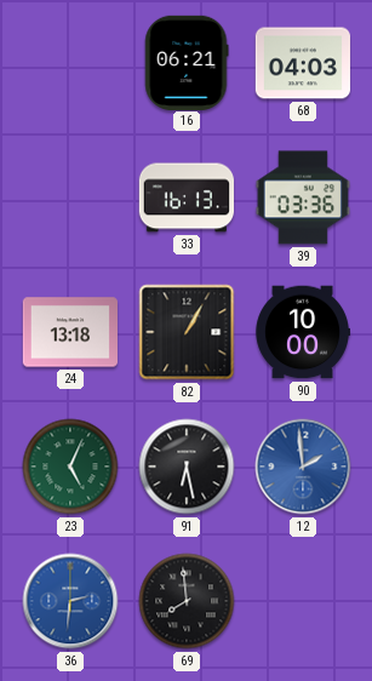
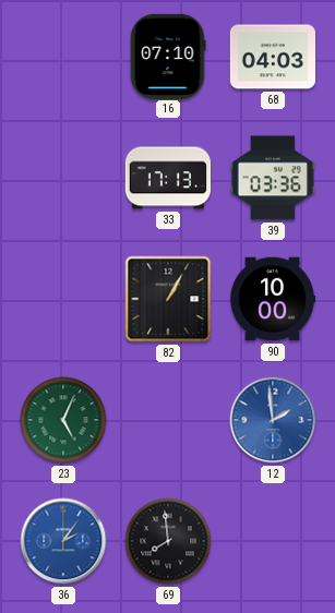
16: 06:21 -> 07:10 (168, 56)
33: 16:13 -> 17:13 (167, 178)
24: 13:18 -> none (69, 332)
91: 6:28 -> none (187, 467)
36: 2:31 -> 2:06 (63, 541)
